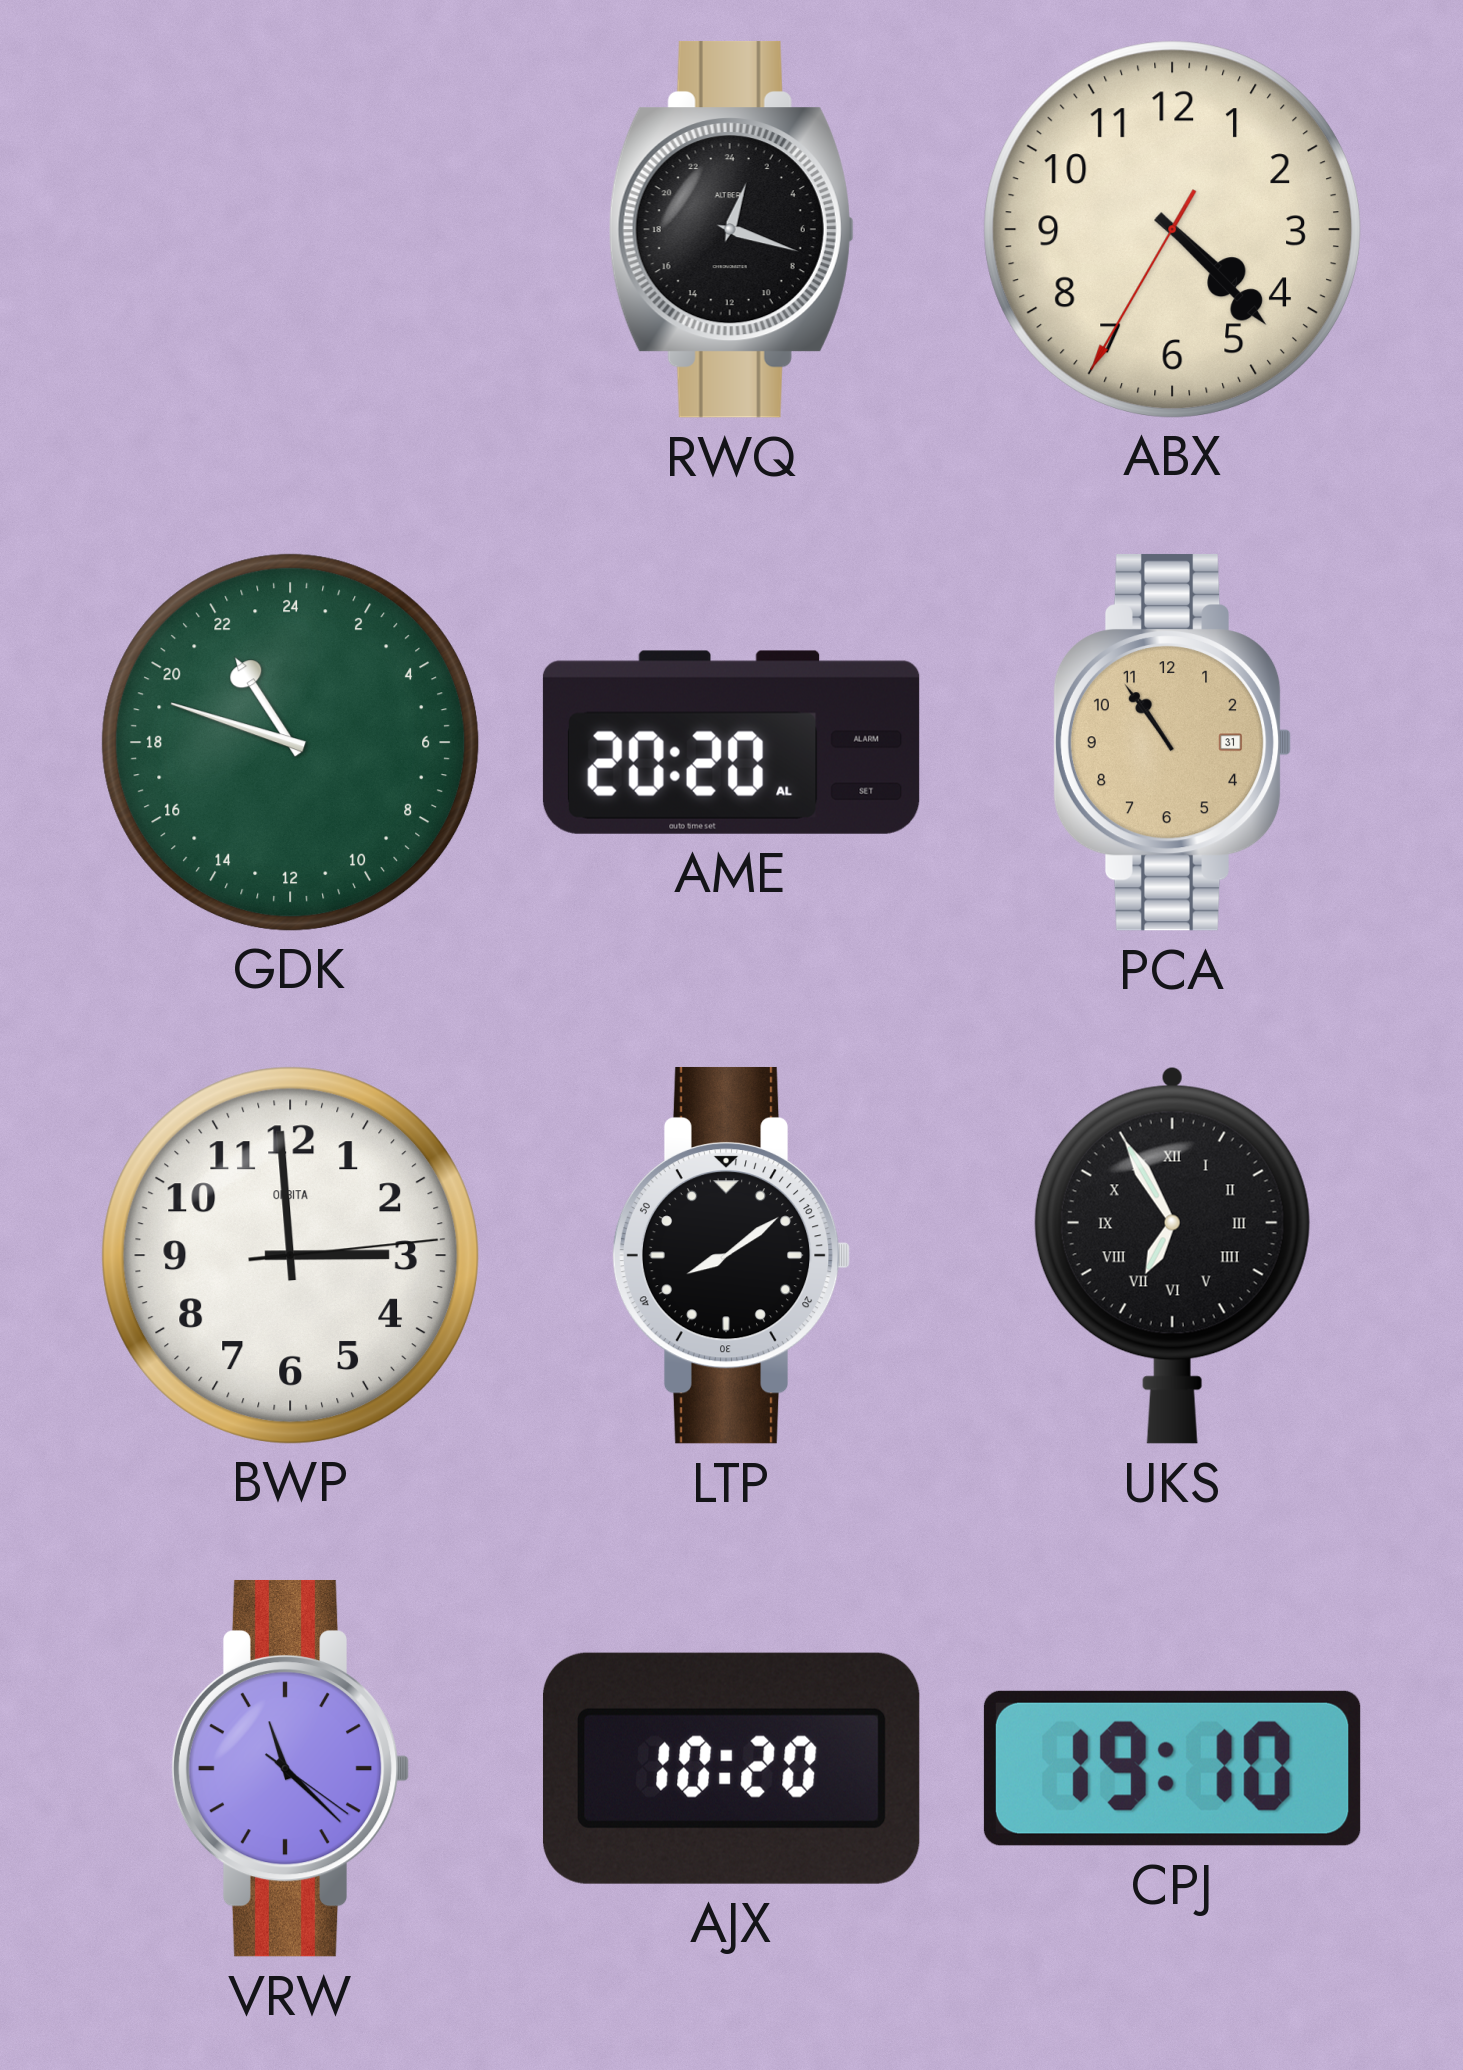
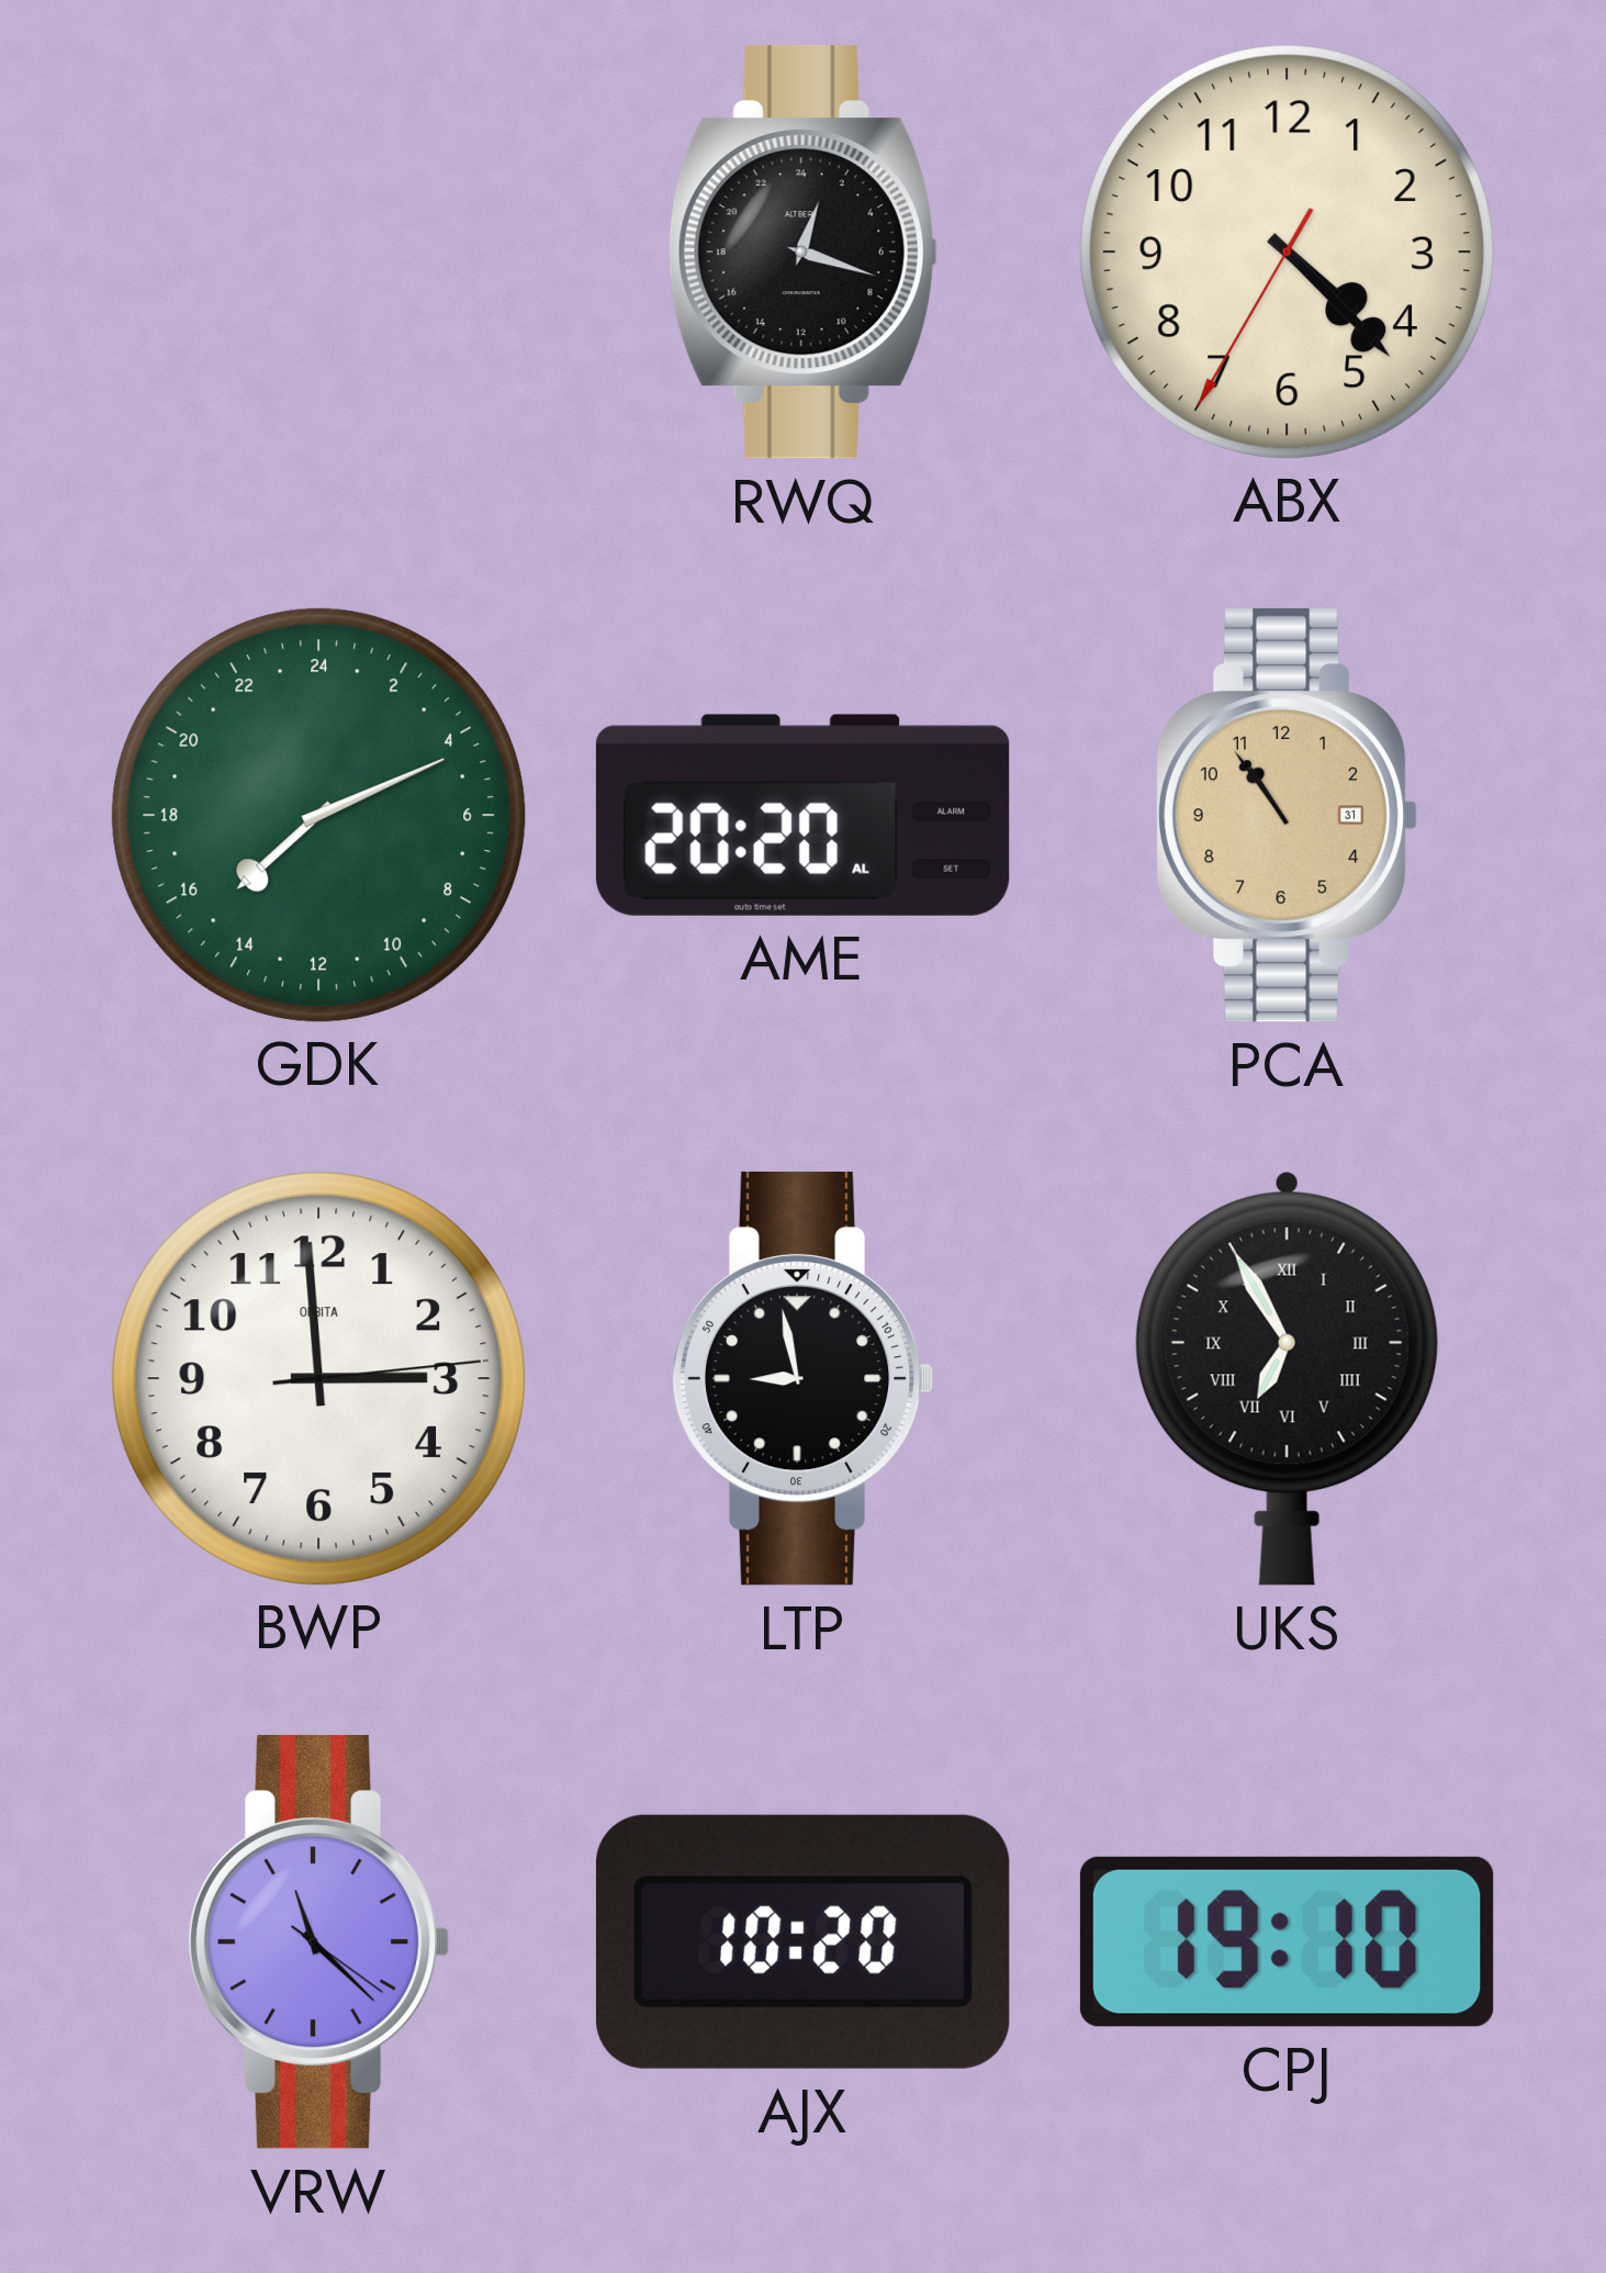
GDK: 21:48 -> 15:11 (318, 815)
LTP: 8:09 -> 8:58 (802, 1378)
